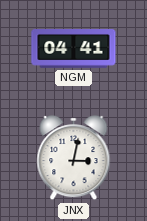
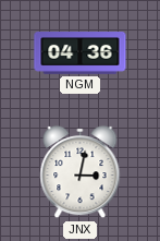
NGM: 04:41 -> 04:36 (81, 53)
